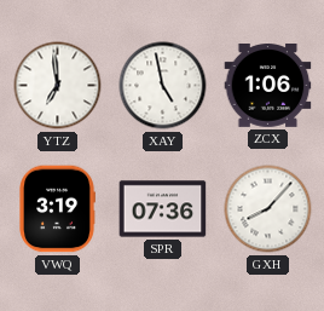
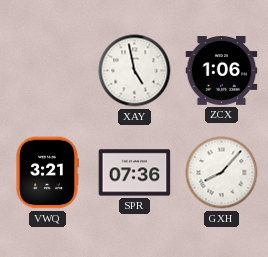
YTZ: 6:59 -> none (58, 86)
VWQ: 3:19 -> 3:21 (47, 173)
